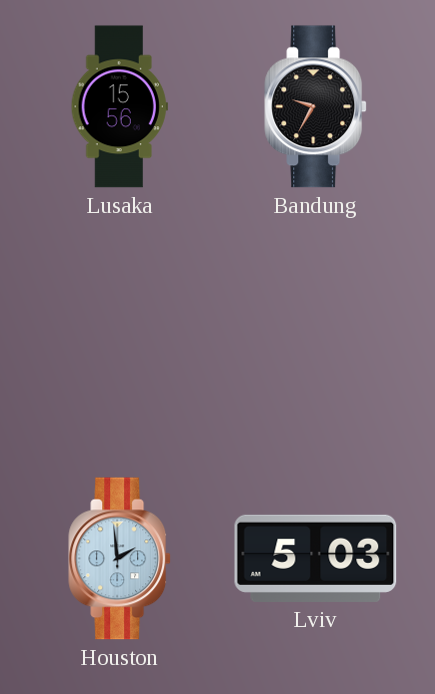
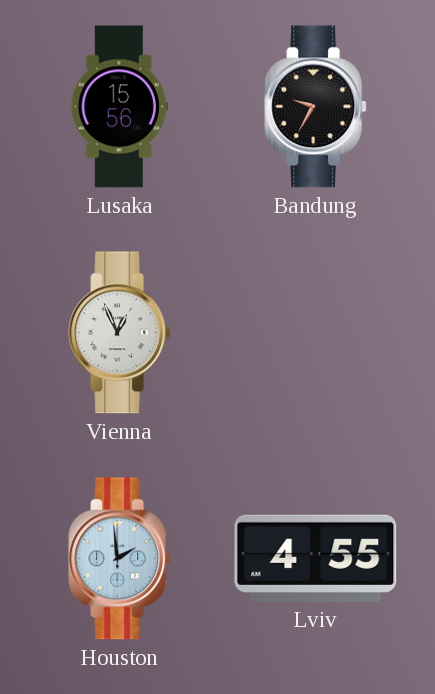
Vienna: none -> 12:56 (120, 333)
Lviv: 5:03 -> 4:55 (316, 558)
